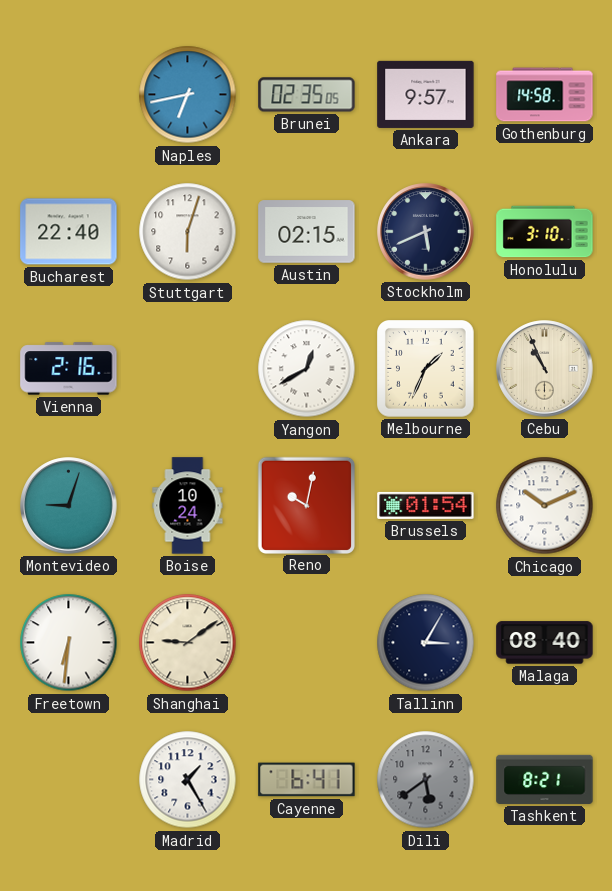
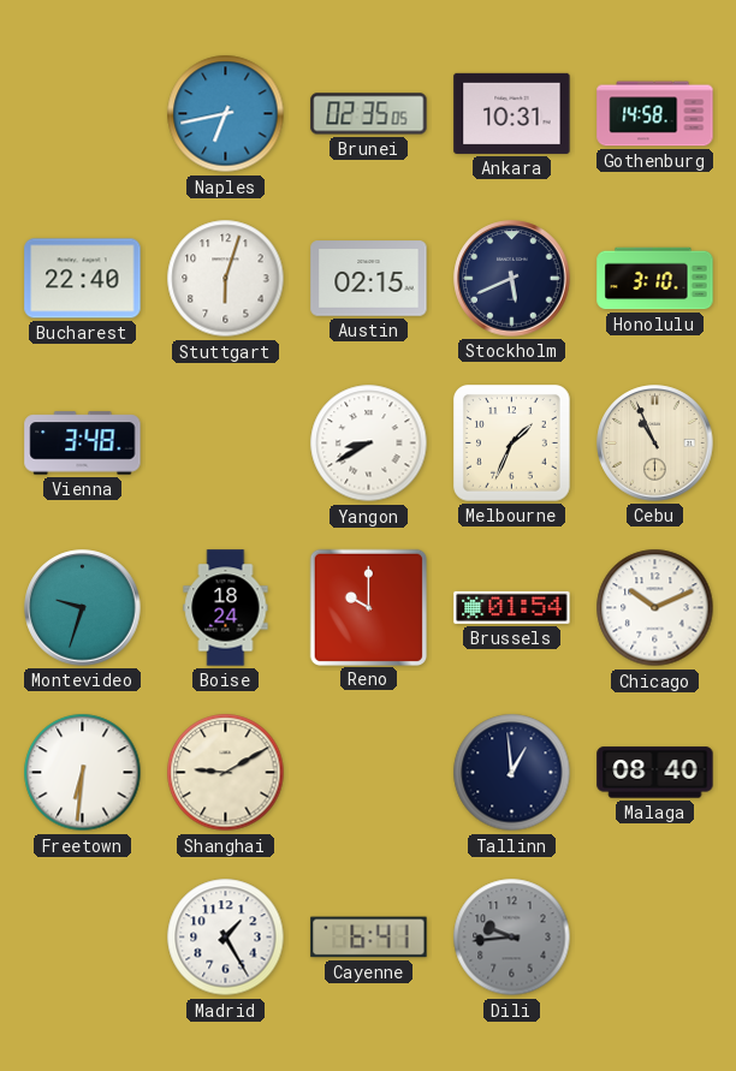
Ankara: 9:57 -> 10:31 (512, 113)
Vienna: 2:16 -> 3:48 (83, 444)
Yangon: 12:40 -> 8:40 (369, 444)
Montevideo: 9:03 -> 9:33 (83, 608)
Boise: 10:24 -> 18:24 (226, 608)
Reno: 10:02 -> 10:00 (368, 607)
Shanghai: 9:09 -> 9:10 (226, 773)
Tallinn: 3:05 -> 12:59 (512, 773)
Dili: 5:39 -> 9:44 (512, 938)
Tashkent: 8:21 -> none (545, 779)
